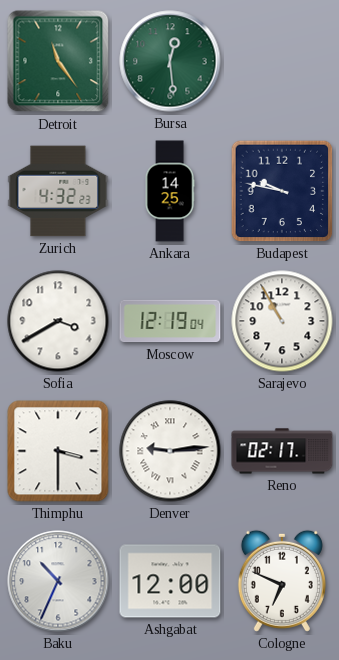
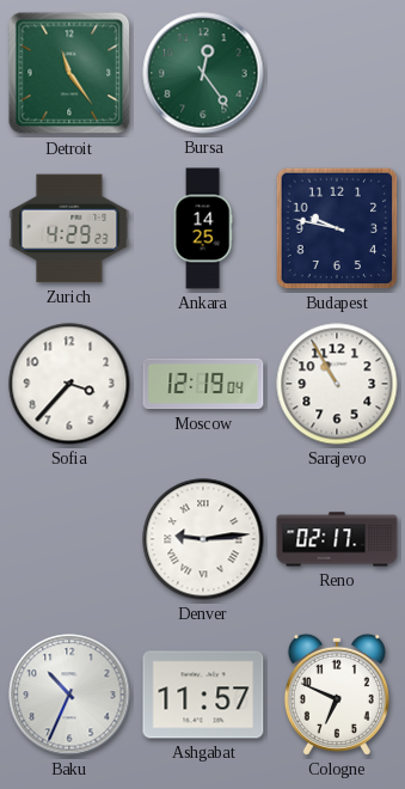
Bursa: 12:29 -> 12:24 (203, 73)
Zurich: 4:32 -> 4:29 (69, 228)
Sofia: 3:40 -> 3:37 (69, 384)
Thimphu: 3:30 -> none (58, 451)
Ashgabat: 12:00 -> 11:57 (203, 695)
